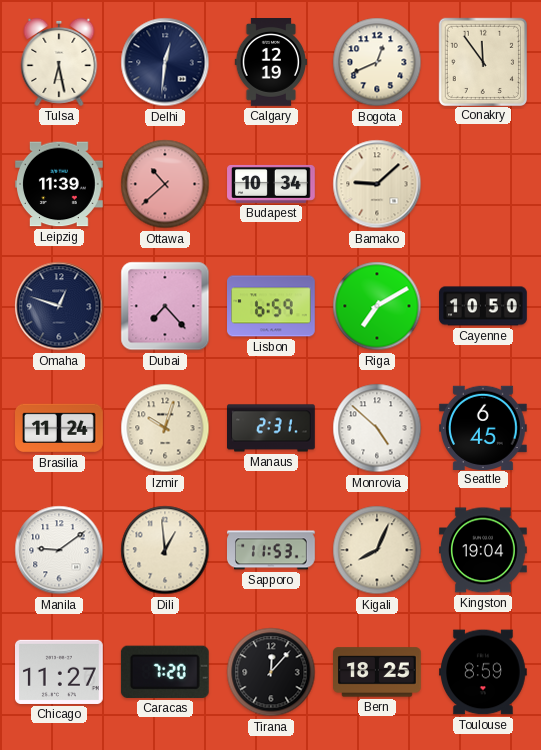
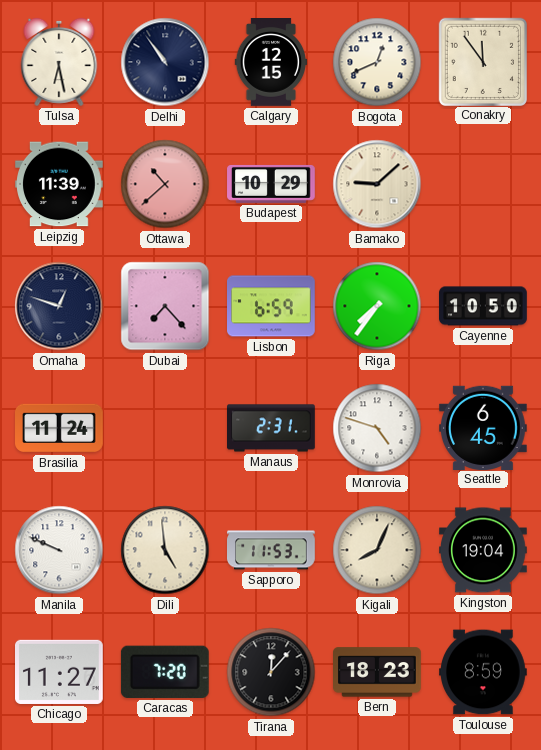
Delhi: 12:31 -> 10:54 (165, 62)
Calgary: 12:19 -> 12:15 (271, 63)
Budapest: 10:34 -> 10:29 (271, 184)
Riga: 7:10 -> 7:36 (377, 306)
Izmir: 10:03 -> none (165, 428)
Monrovia: 4:52 -> 4:48 (377, 428)
Manila: 9:09 -> 9:49 (59, 550)
Dili: 12:59 -> 4:59 (165, 550)
Bern: 18:25 -> 18:23 (378, 672)
